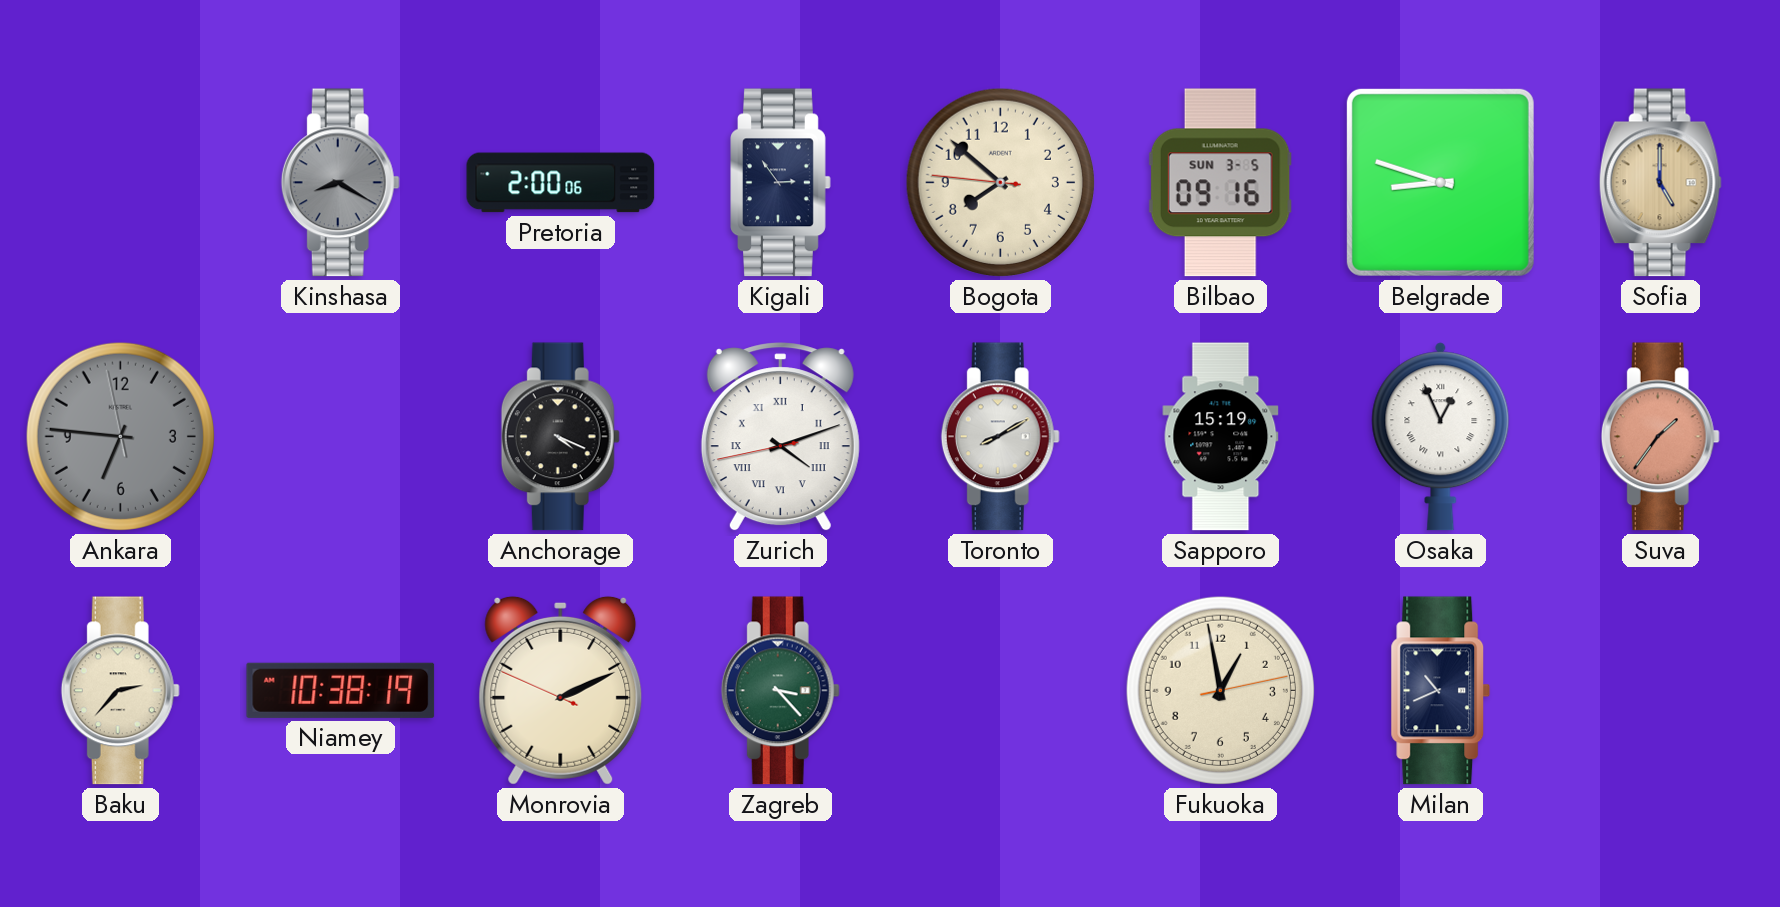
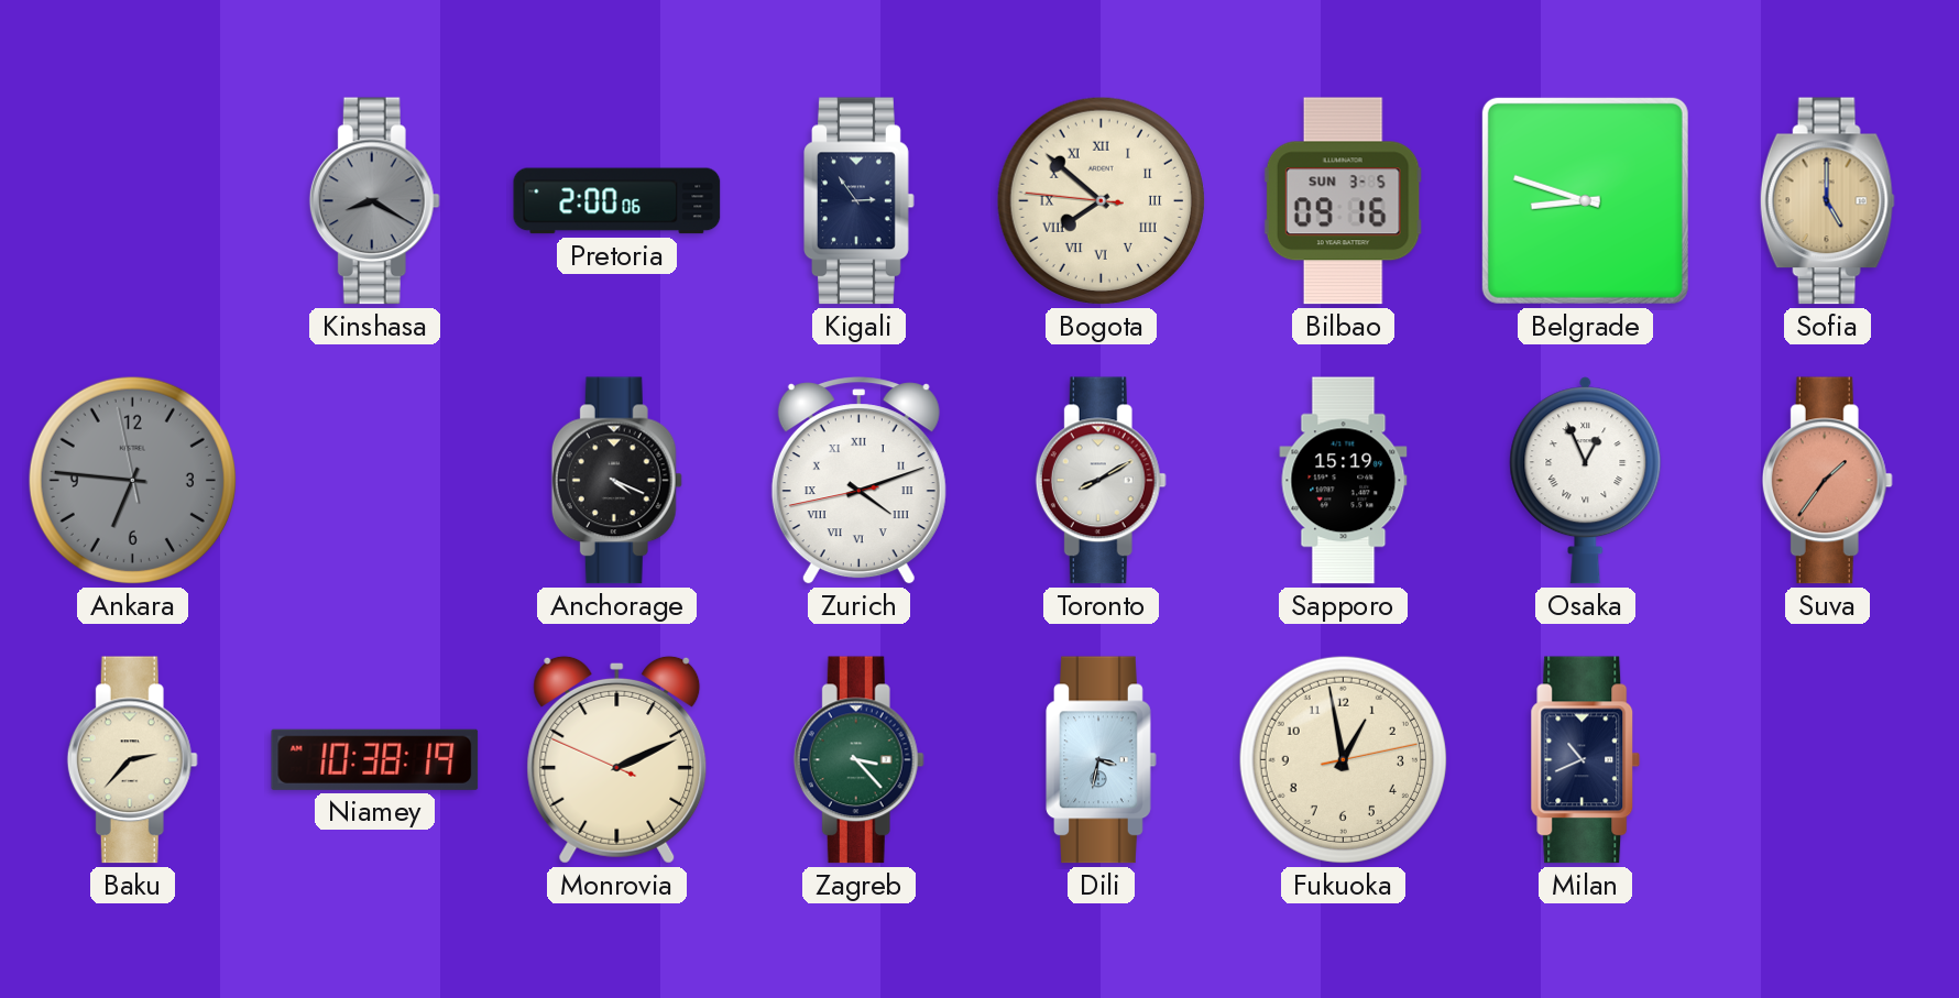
Bogota numerals: Arabic -> Roman (1101, 200)
Dili: none -> 3:32 (1102, 760)
